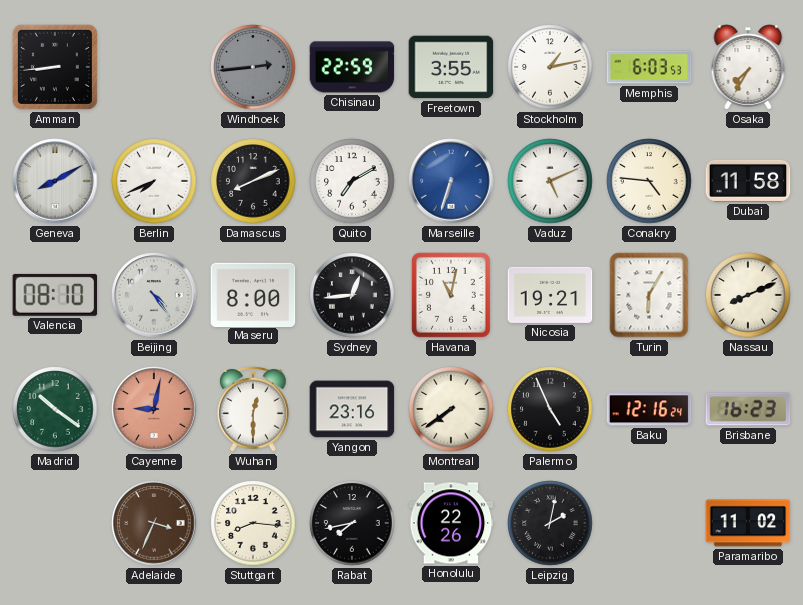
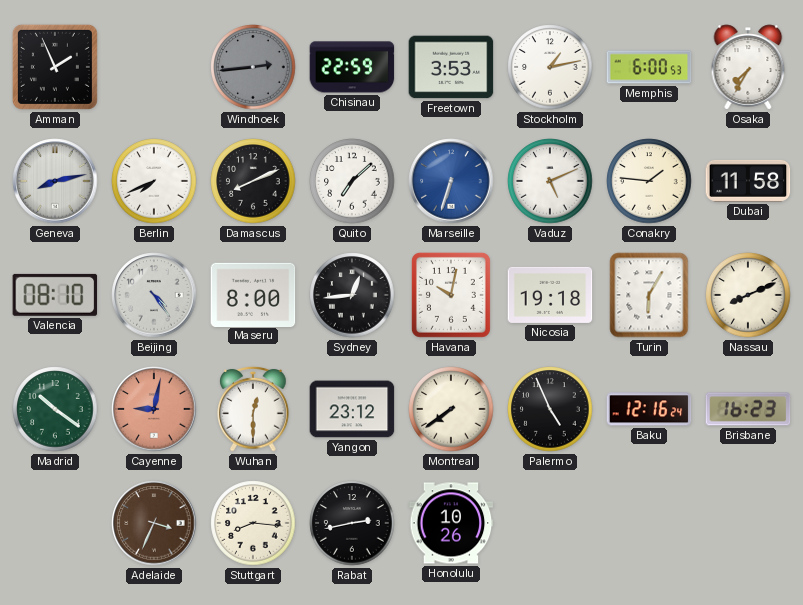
Amman: 8:44 -> 1:56 (55, 67)
Freetown: 3:55 -> 3:53 (451, 67)
Memphis: 6:03 -> 6:00 (649, 67)
Geneva: 8:10 -> 8:13 (55, 181)
Quito: 7:10 -> 7:08 (352, 181)
Conakry: 4:46 -> 1:46 (649, 181)
Havana: 11:02 -> 10:02 (451, 295)
Nicosia: 19:21 -> 19:18 (550, 295)
Yangon: 23:16 -> 23:12 (352, 409)
Rabat: 7:43 -> 2:43 (352, 523)
Honolulu: 22:26 -> 10:26 (451, 523)
Leipzig: 2:02 -> none (550, 523)
Paramaribo: 11:02 -> none (748, 523)
